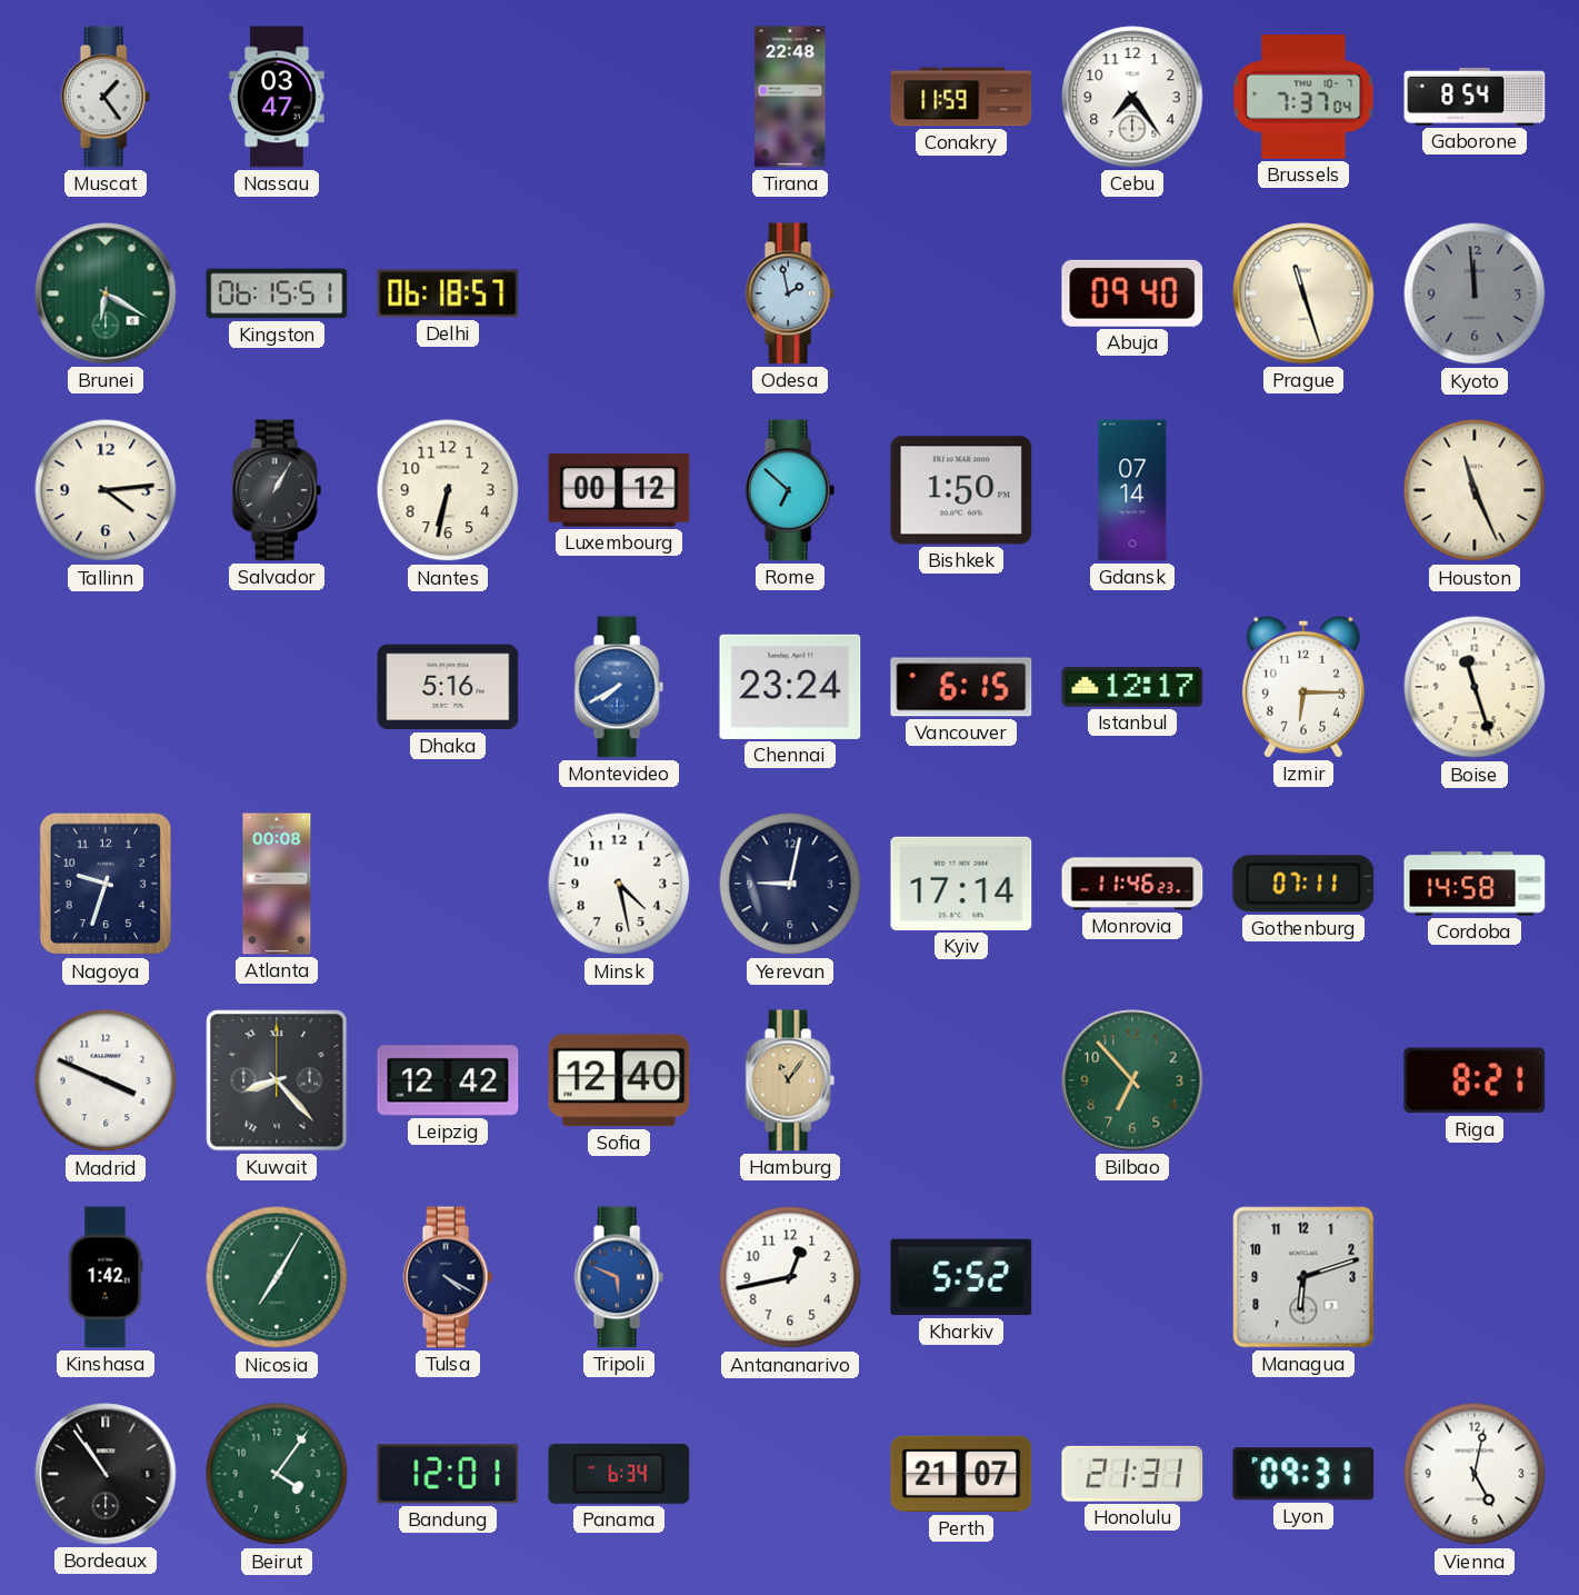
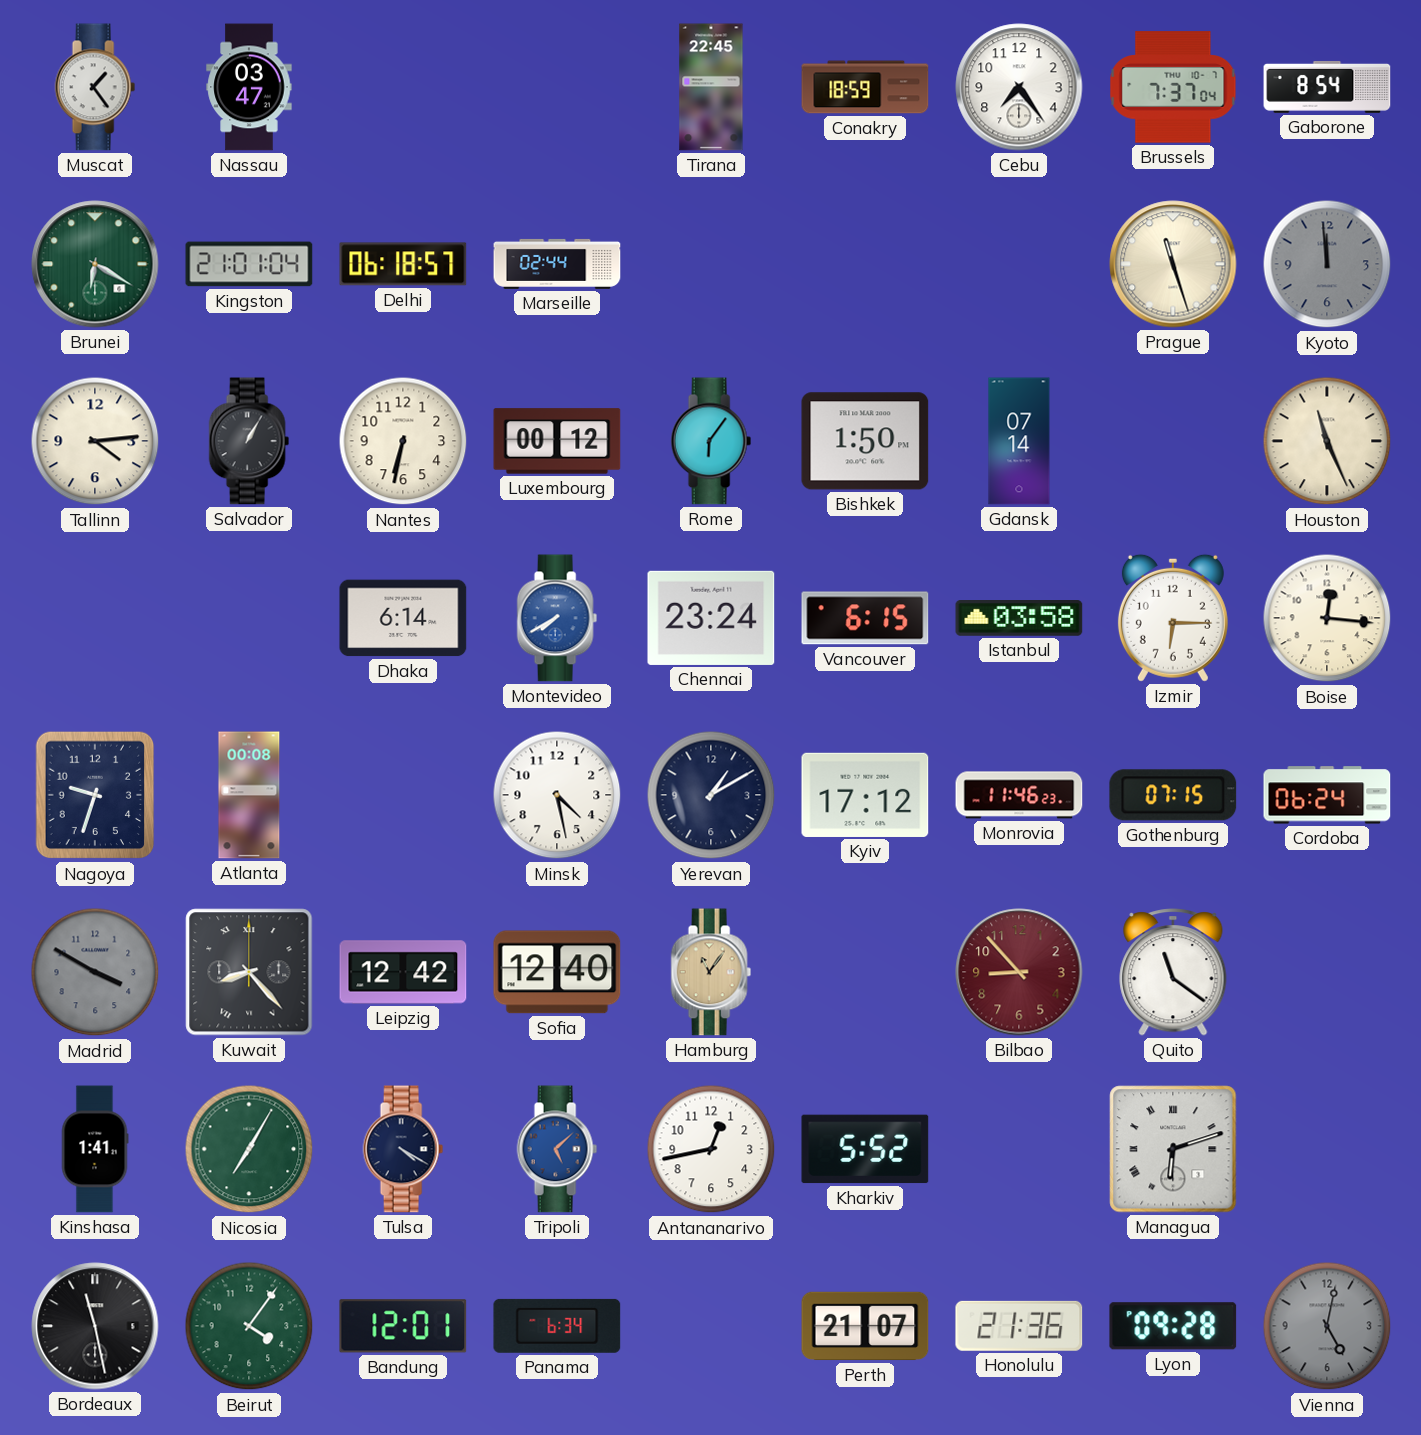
Tirana: 22:48 -> 22:45 (711, 87)
Conakry: 11:59 -> 18:59 (865, 87)
Kingston: 06:15 -> 21:01 (249, 264)
Marseille: none -> 02:44 (557, 264)
Odesa: 1:58 -> none (790, 293)
Abuja: 09:40 -> none (1132, 293)
Rome: 6:52 -> 6:06 (711, 441)
Dhaka: 5:16 -> 6:14 (403, 618)
Istanbul: 12:17 -> 03:58 (1019, 619)
Boise: 11:27 -> 12:16 (1327, 618)
Yerevan: 9:02 -> 1:10 (711, 795)
Kyiv: 17:14 -> 17:12 (865, 795)
Gothenburg: 07:11 -> 07:15 (1173, 795)
Cordoba: 14:58 -> 06:24 (1327, 795)
Madrid: 3:49 -> 3:50 (95, 972)
Madrid dial: white -> grey (95, 972)
Bilbao: 6:53 -> 8:53 (1019, 972)
Bilbao dial: green -> burgundy (1019, 972)
Quito: none -> 11:21 (1173, 972)
Riga: 8:21 -> none (1475, 1080)
Kinshasa: 1:42 -> 1:41 (95, 1149)
Tripoli: 5:49 -> 5:08 (557, 1149)
Managua numerals: Arabic -> Roman (1173, 1149)
Bordeaux: 10:54 -> 11:28 (95, 1326)
Honolulu: 21:31 -> 21:36 (1019, 1326)
Lyon: 09:31 -> 09:28 (1173, 1326)
Vienna dial: white -> grey (1327, 1326)
